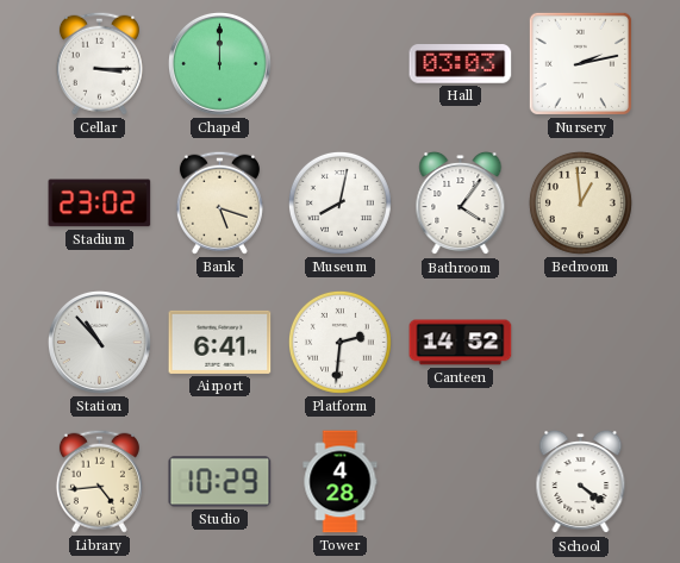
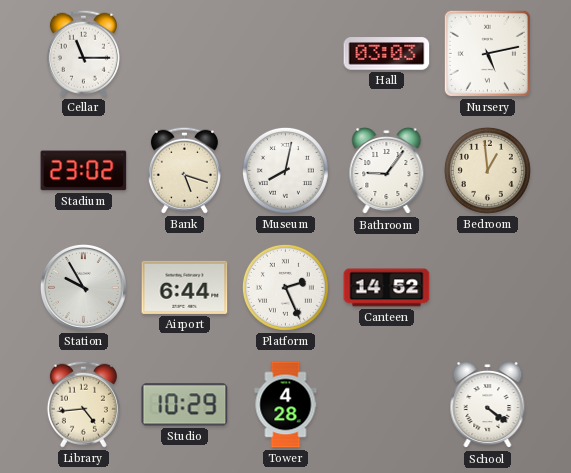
Cellar: 3:15 -> 11:15 (83, 53)
Chapel: 12:00 -> none (220, 64)
Nursery: 2:13 -> 5:13 (487, 53)
Bathroom: 4:06 -> 9:06 (387, 171)
Station: 10:53 -> 9:55 (84, 288)
Airport: 6:41 -> 6:44 (185, 287)
Platform: 2:31 -> 2:26 (285, 287)
